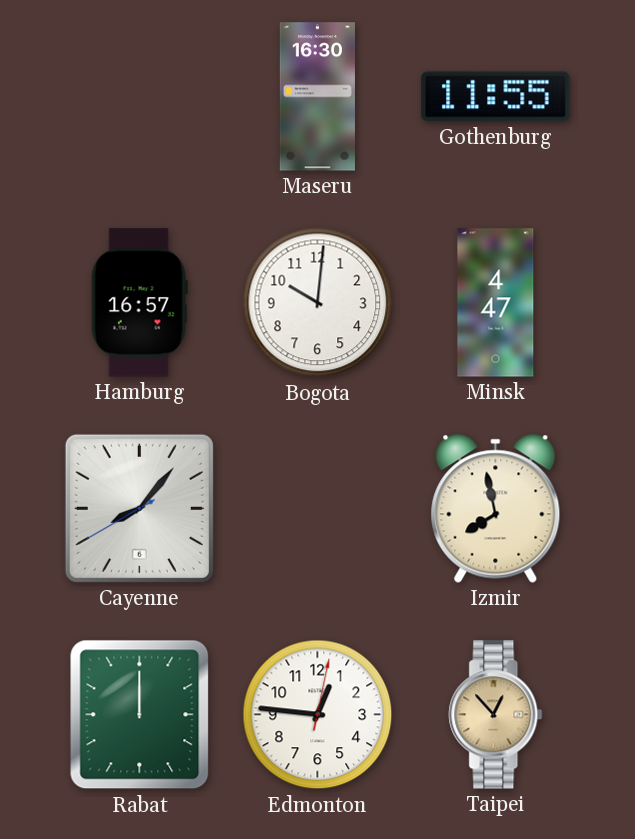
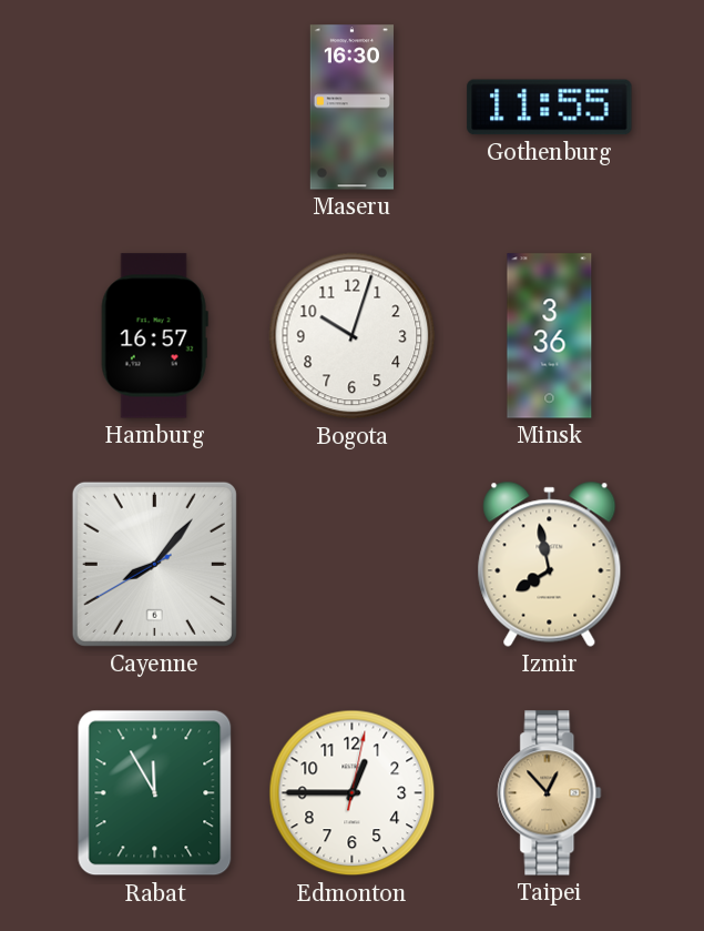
Bogota: 10:01 -> 10:03 (353, 336)
Minsk: 4:47 -> 3:36 (550, 336)
Rabat: 12:00 -> 11:55 (155, 793)
Edmonton: 12:46 -> 12:45 (353, 793)
